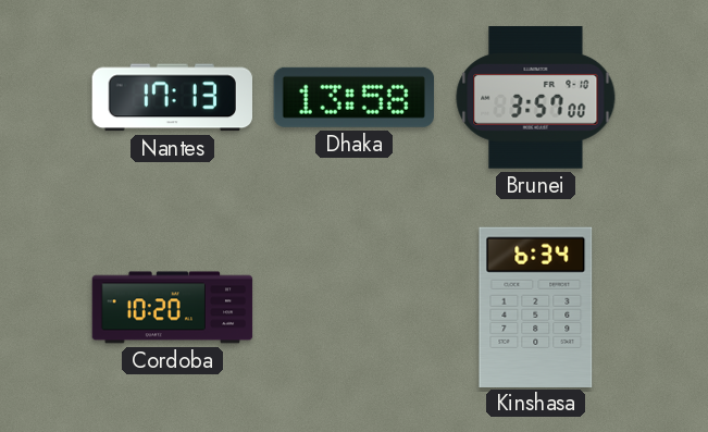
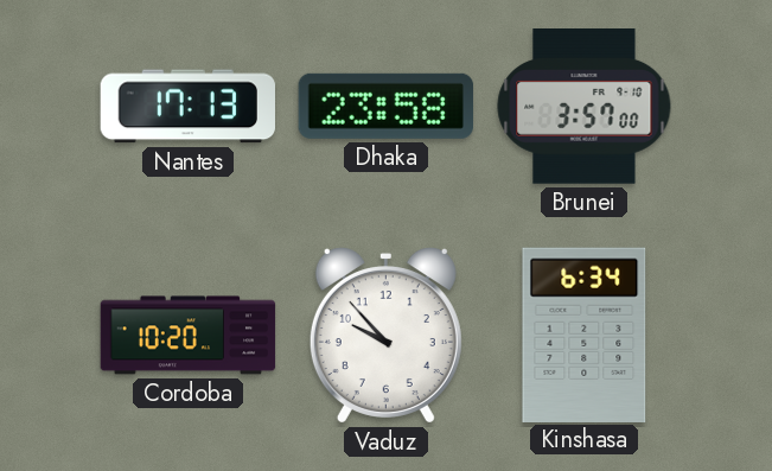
Dhaka: 13:58 -> 23:58 (385, 106)
Vaduz: none -> 9:53 (385, 336)
